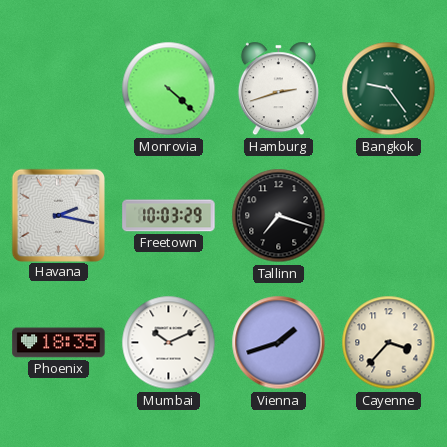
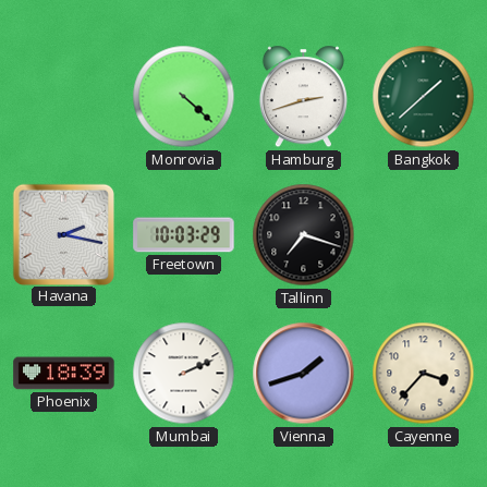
Bangkok: 9:24 -> 1:38 (424, 97)
Phoenix: 18:35 -> 18:39 (64, 374)
Mumbai: 10:11 -> 2:11 (184, 374)
